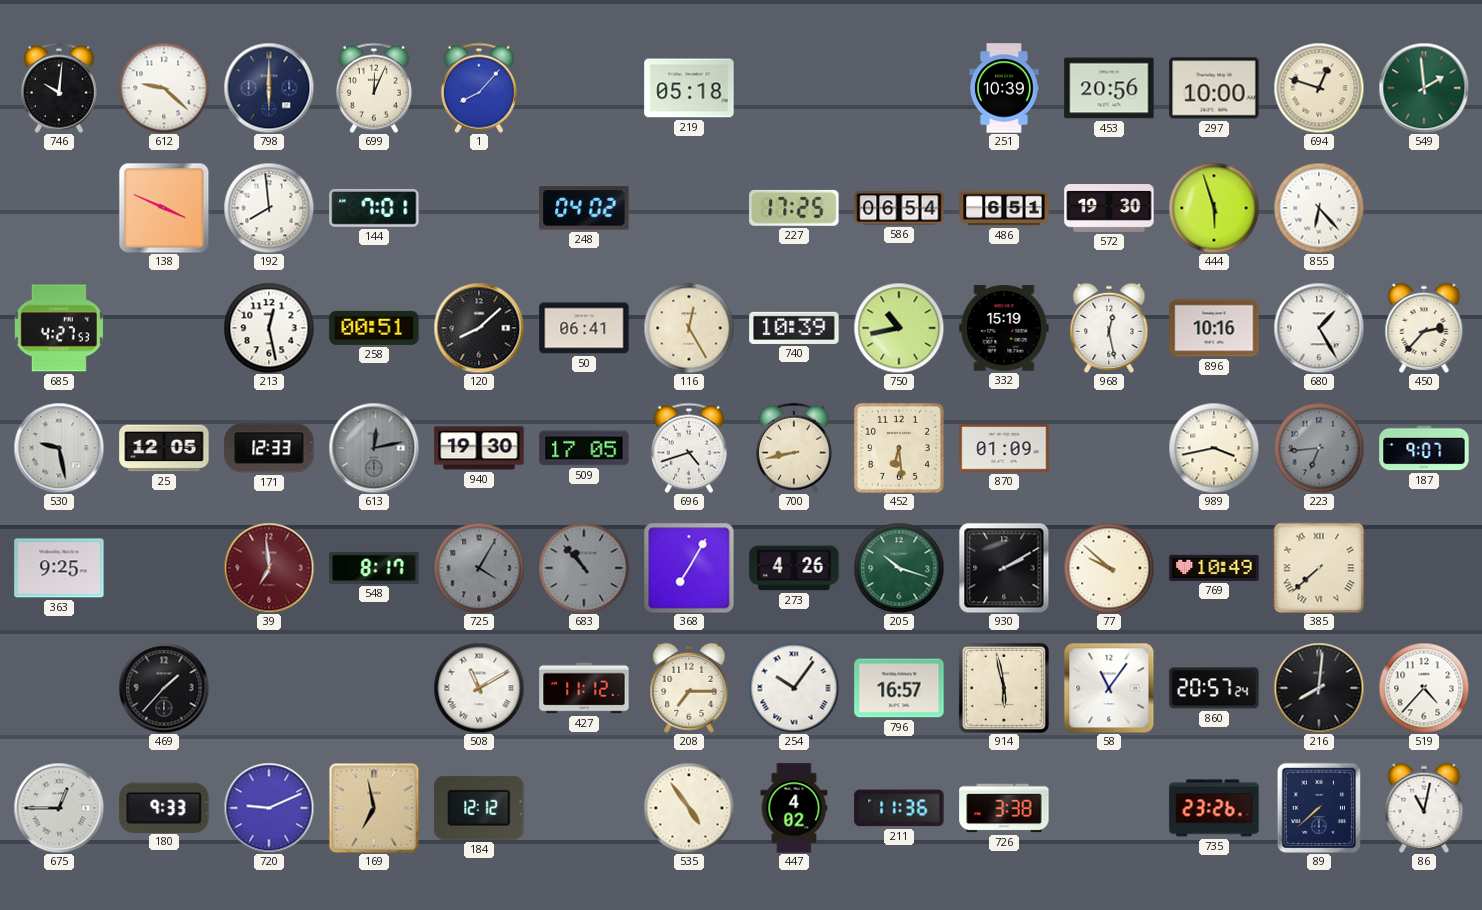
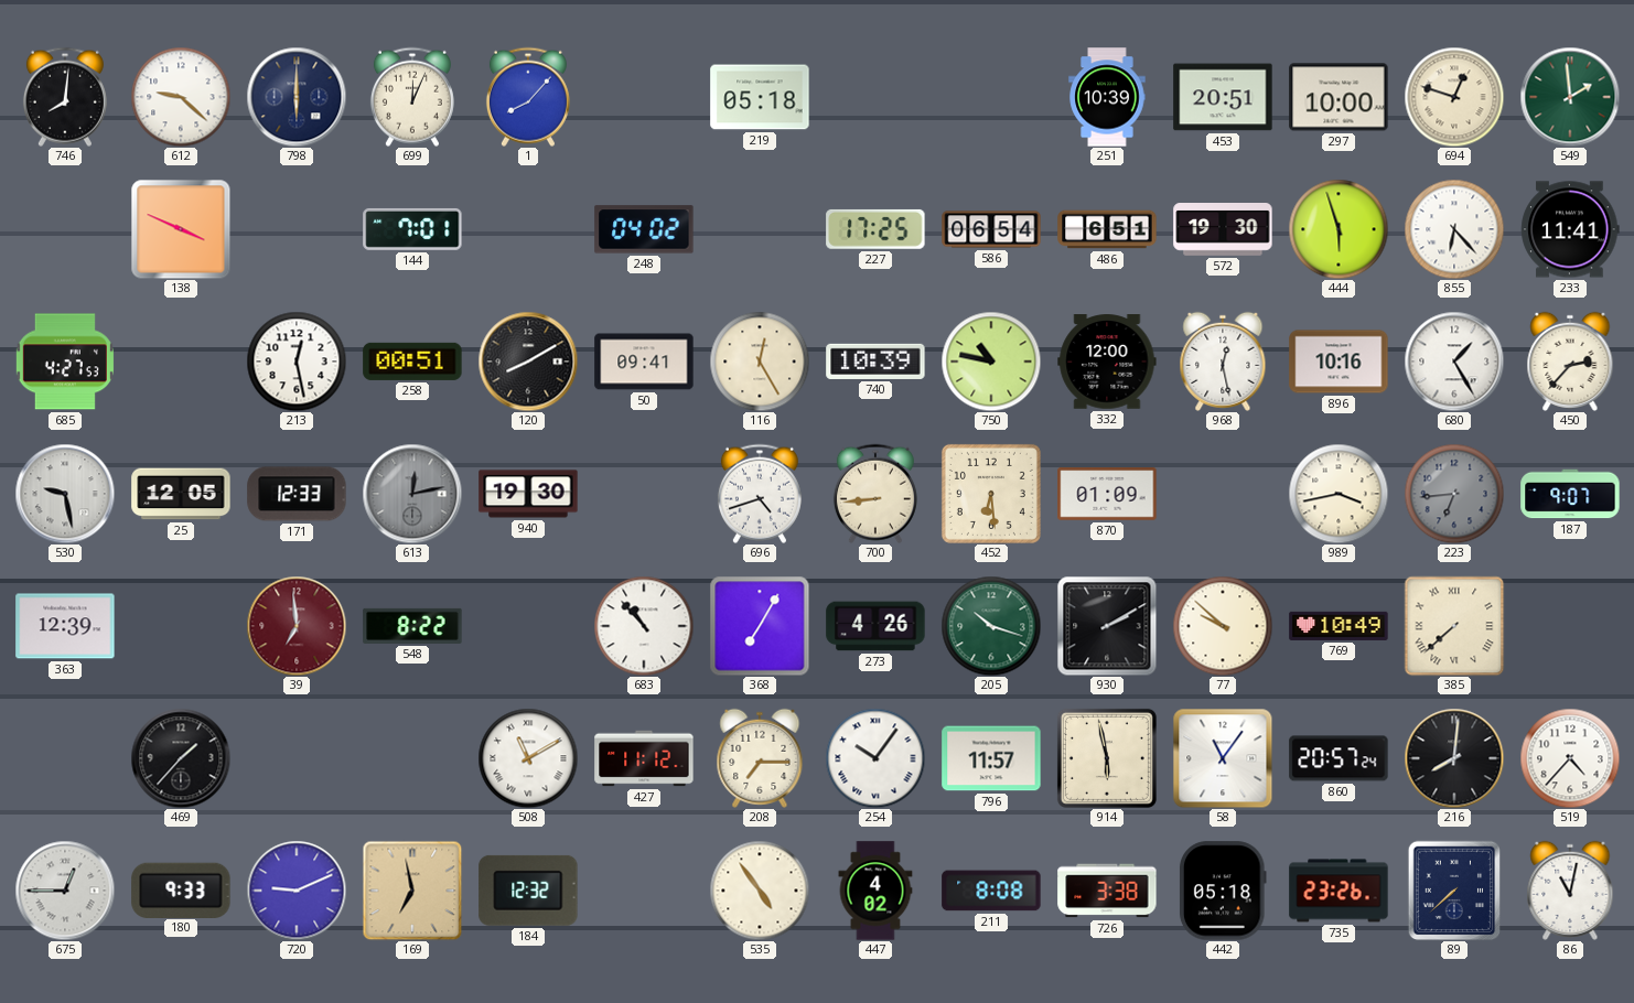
746: 10:01 -> 8:01 (65, 97)
453: 20:56 -> 20:51 (1223, 97)
192: 7:59 -> none (269, 208)
233: none -> 11:41 (1570, 229)
120: 8:08 -> 8:10 (528, 362)
50: 06:41 -> 09:41 (644, 362)
750: 10:43 -> 10:47 (991, 362)
332: 15:19 -> 12:00 (1107, 362)
509: 17:05 -> none (584, 448)
700: 8:43 -> 8:44 (875, 494)
363: 9:25 -> 12:39 (65, 626)
548: 8:17 -> 8:22 (412, 626)
725: 4:05 -> none (479, 568)
683 dial: grey -> white (644, 626)
796: 16:57 -> 11:57 (991, 758)
184: 12:12 -> 12:32 (528, 891)
211: 11:36 -> 8:08 (991, 891)
442: none -> 05:18 (1223, 891)
